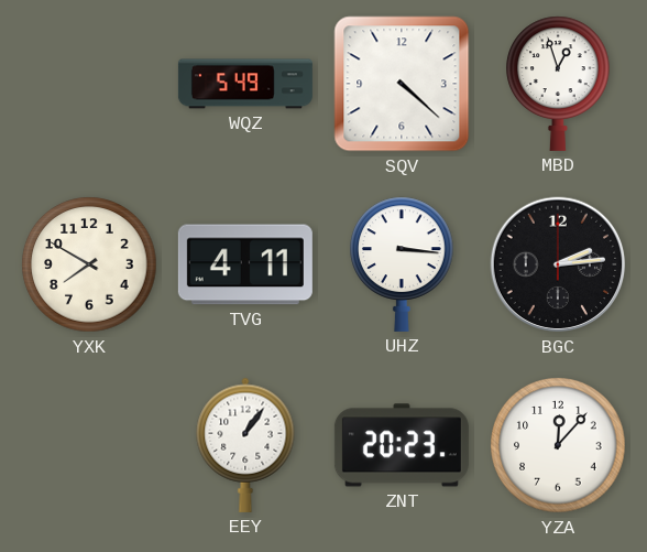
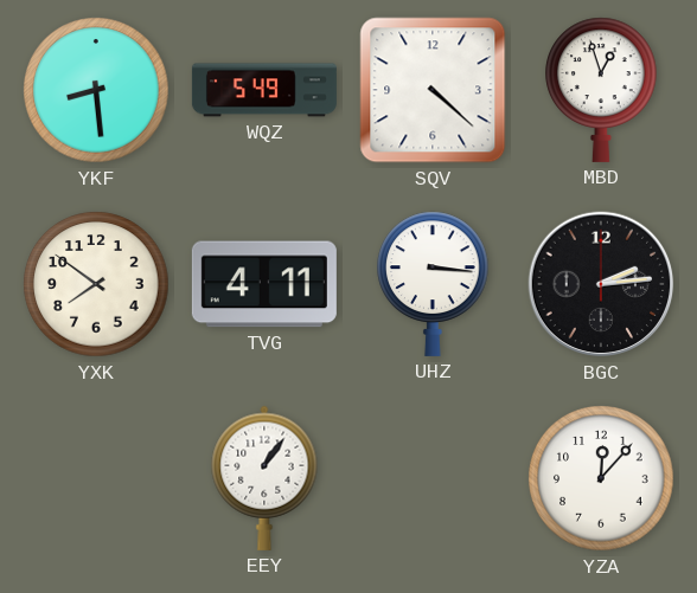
YKF: none -> 8:29 (96, 90)
YXK: 7:50 -> 7:51 (96, 284)
ZNT: 20:23 -> none (402, 445)
